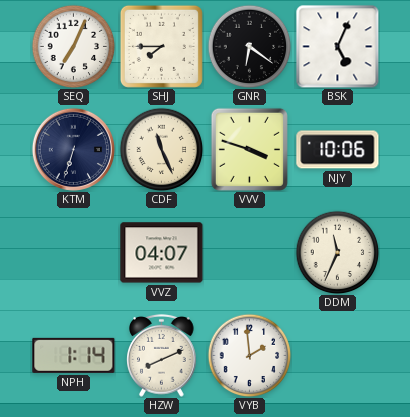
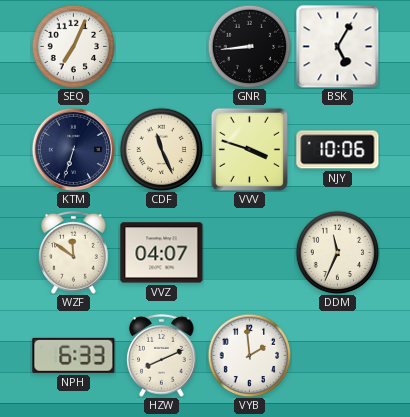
SHJ: 7:45 -> none (161, 46)
GNR: 6:21 -> 8:44 (249, 46)
BSK: 5:04 -> 5:05 (337, 46)
WZF: none -> 11:51 (74, 253)
NPH: 1:14 -> 6:33 (74, 355)
